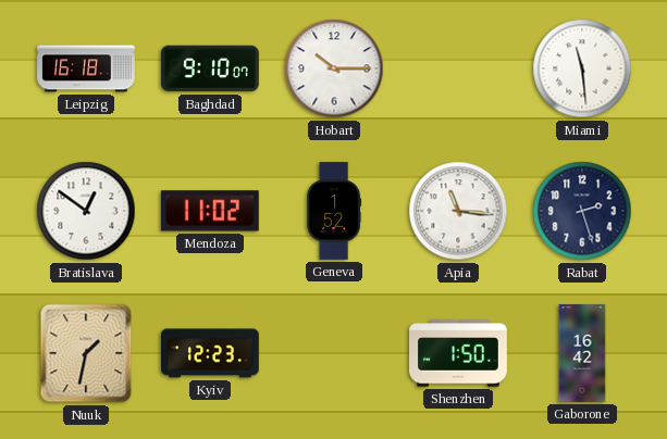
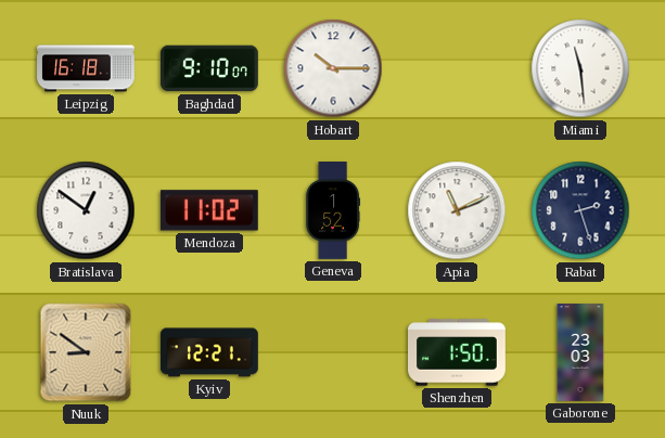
Apia: 11:16 -> 11:11 (457, 210)
Nuuk: 1:32 -> 8:51 (86, 352)
Kyiv: 12:23 -> 12:21 (210, 352)
Gaborone: 16:42 -> 23:03 (580, 352)
